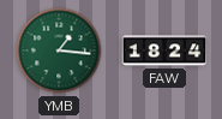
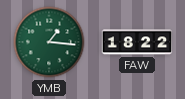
FAW: 18:24 -> 18:22 (137, 42)
